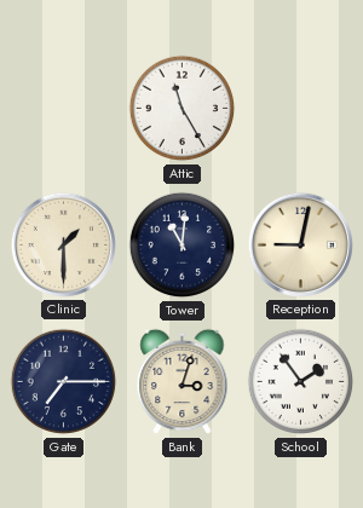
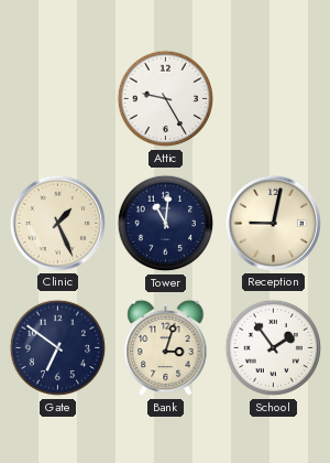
Attic: 11:25 -> 9:25 (166, 99)
Clinic: 1:30 -> 1:26 (57, 223)
Gate: 7:15 -> 6:51 (58, 348)
